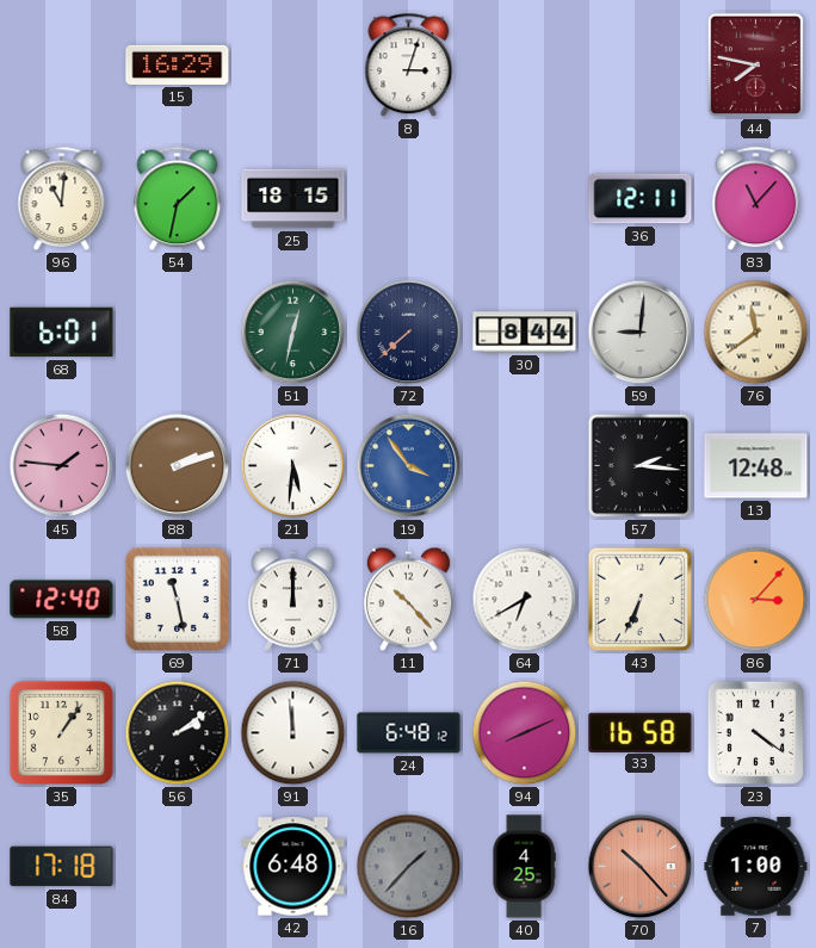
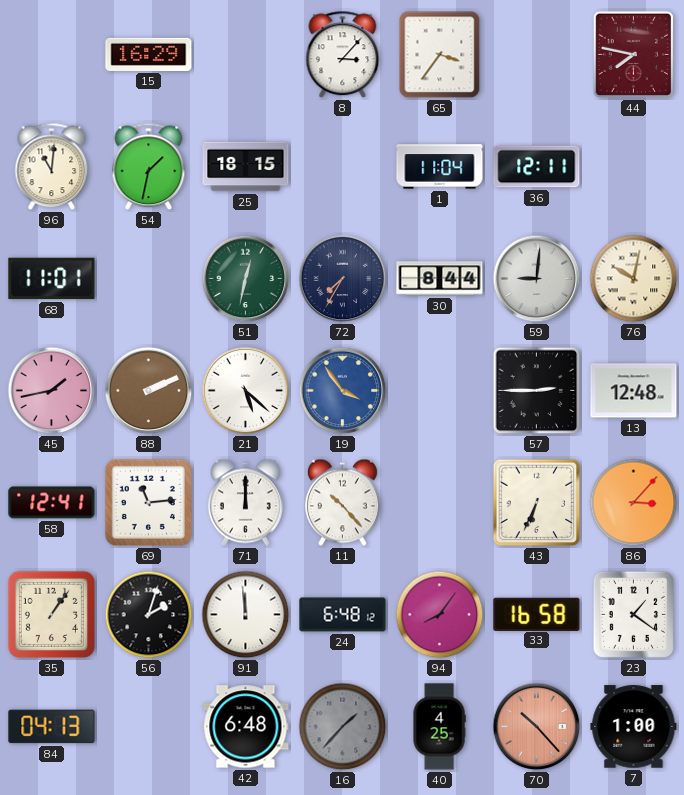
8: 3:03 -> 3:07 (343, 55)
65: none -> 3:36 (440, 55)
1: none -> 11:04 (440, 167)
83: 11:07 -> none (756, 199)
68: 6:01 -> 11:01 (52, 279)
72: 7:38 -> 7:35 (343, 279)
76: 11:39 -> 10:02 (634, 279)
45: 1:46 -> 1:43 (52, 391)
88: 2:12 -> 2:11 (149, 391)
21: 5:31 -> 5:22 (246, 391)
57: 2:16 -> 2:45 (537, 391)
58: 12:40 -> 12:41 (52, 503)
69: 11:28 -> 11:14 (148, 502)
64: 6:40 -> none (525, 600)
56: 2:09 -> 2:03 (149, 615)
94: 8:11 -> 8:06 (440, 615)
23: 4:21 -> 1:21 (633, 614)
84: 17:18 -> 04:13 (52, 727)
